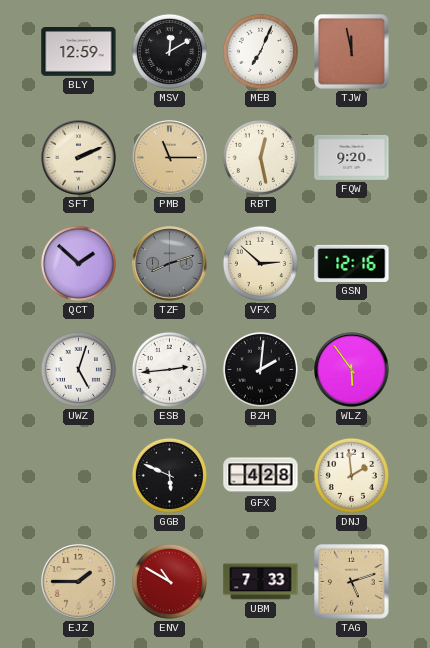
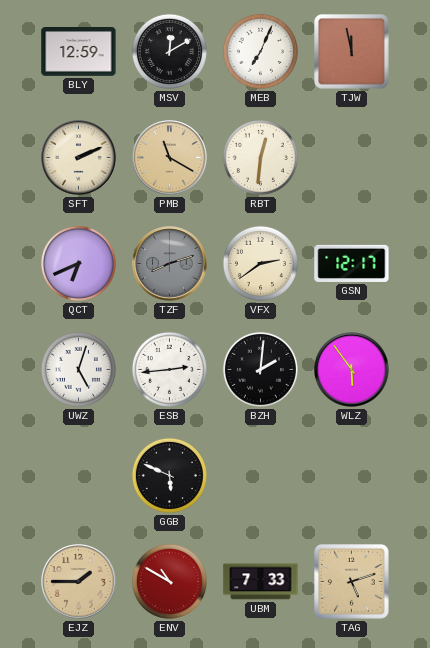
PMB: 11:15 -> 11:20 (170, 158)
RBT: 12:28 -> 12:31 (260, 157)
FQW: 9:20 -> none (352, 157)
QCT: 1:52 -> 6:41 (78, 263)
VFX: 2:52 -> 2:39 (260, 263)
GSN: 12:16 -> 12:17 (352, 263)
GFX: 4:28 -> none (261, 476)
DNJ: 1:59 -> none (351, 475)
